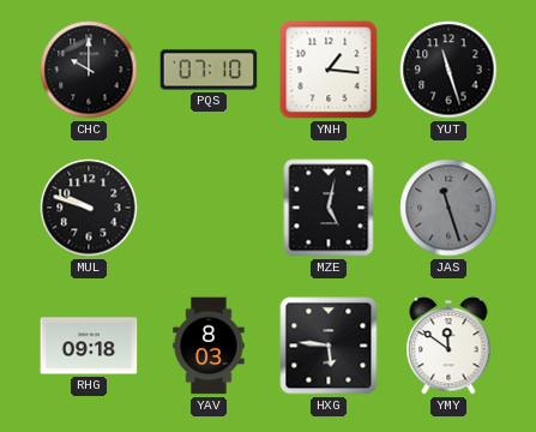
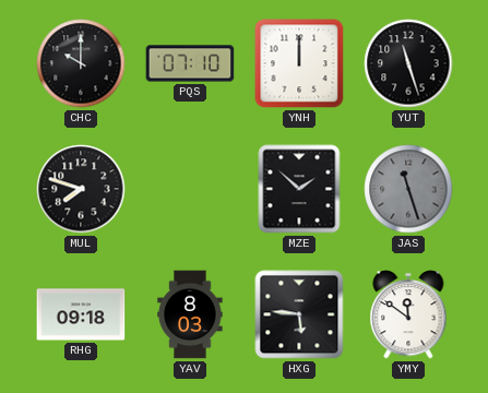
YNH: 1:16 -> 12:00 (299, 63)
MUL: 9:48 -> 7:48 (81, 189)
MZE: 5:02 -> 1:52 (299, 189)
